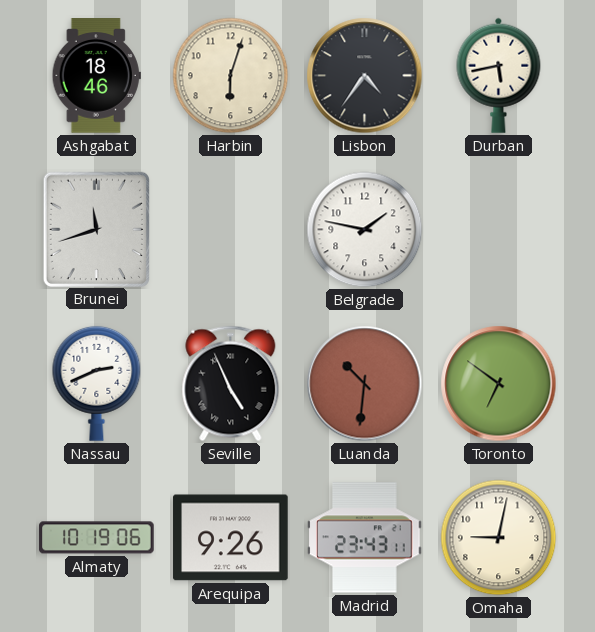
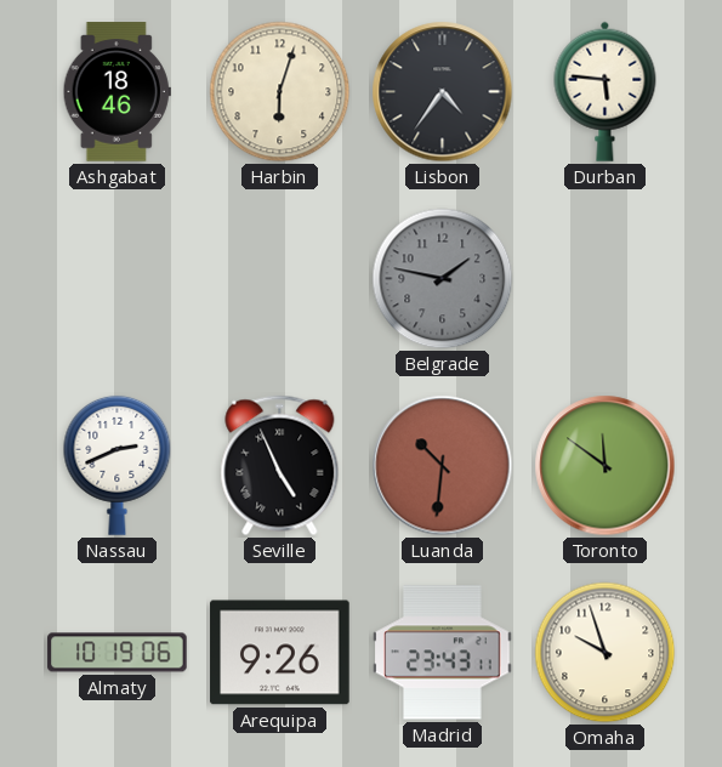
Durban: 5:43 -> 5:46 (606, 91)
Brunei: 11:42 -> none (96, 229)
Belgrade dial: white -> grey (443, 279)
Toronto: 6:51 -> 11:51 (606, 466)
Omaha: 9:02 -> 9:57 (606, 653)
